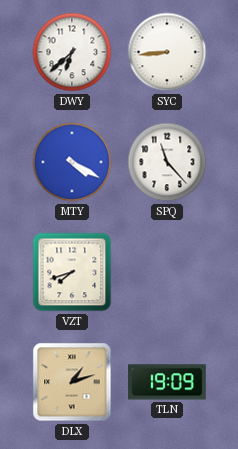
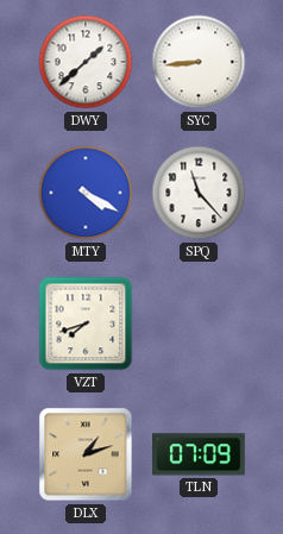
DWY: 6:38 -> 1:38 (86, 62)
TLN: 19:09 -> 07:09 (199, 454)
